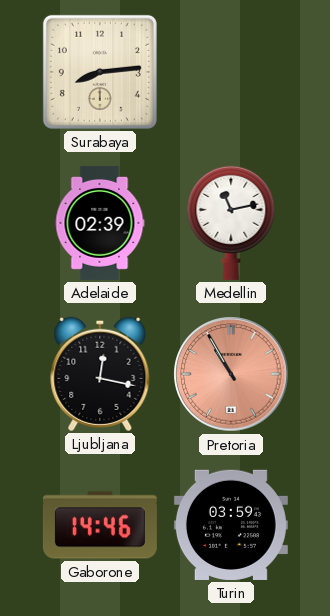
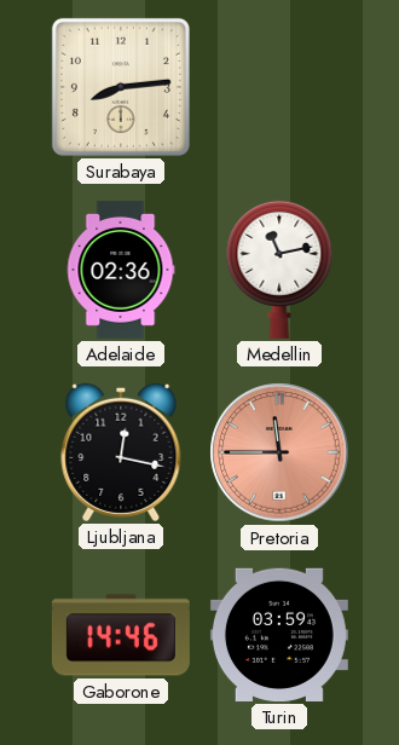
Adelaide: 02:39 -> 02:36 (121, 270)
Pretoria: 10:55 -> 11:45 (279, 452)
